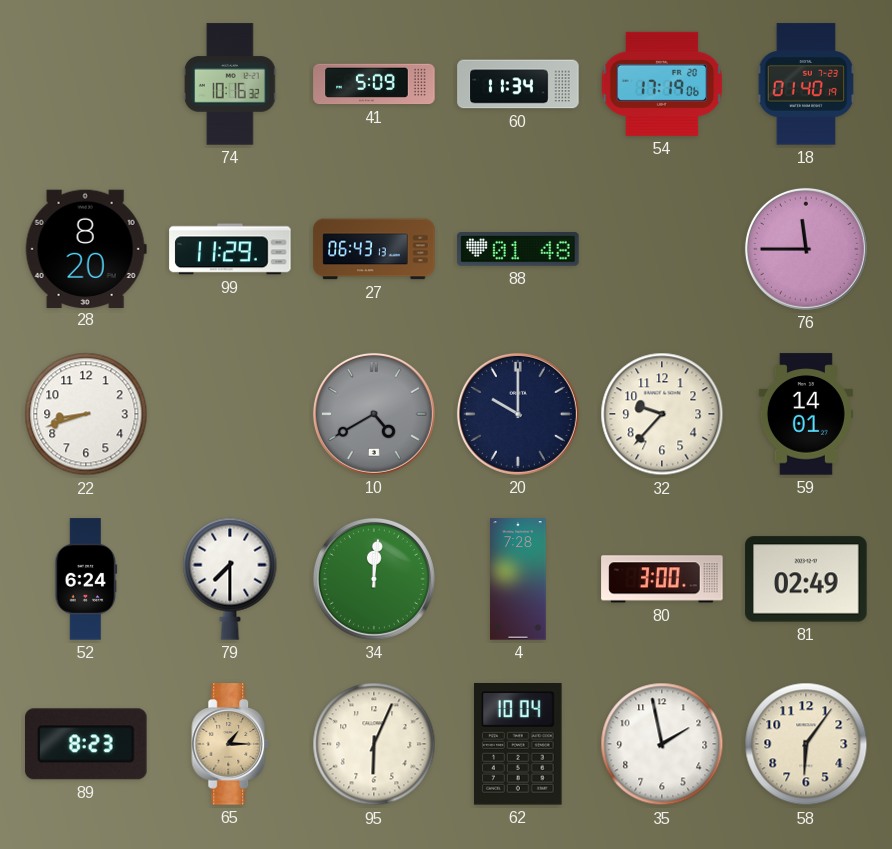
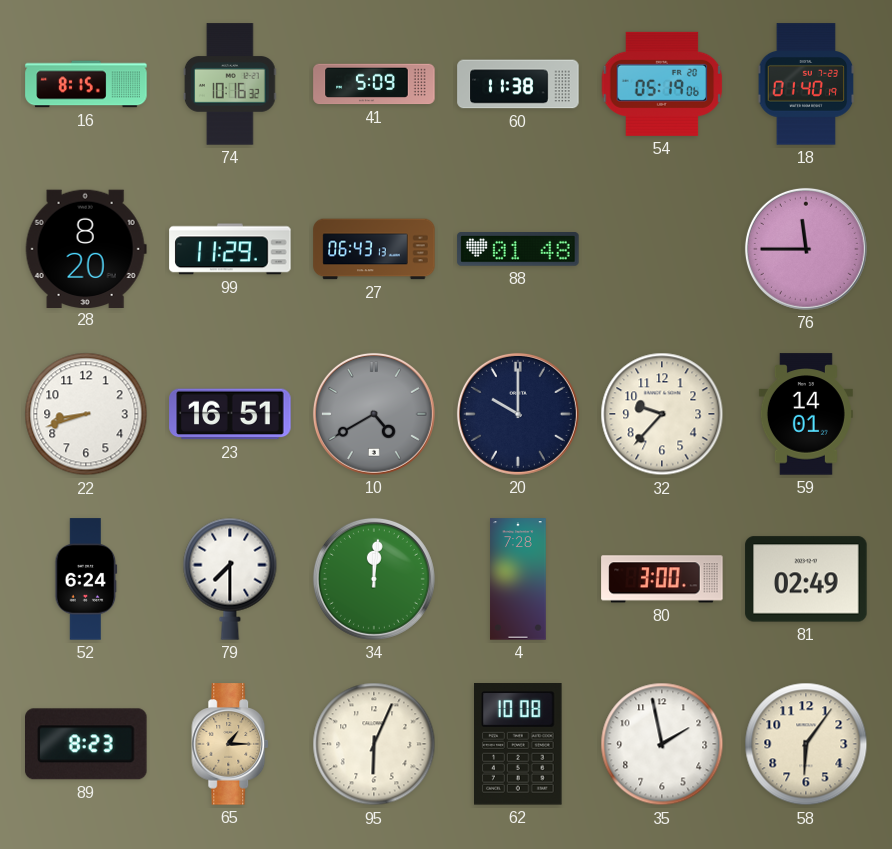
16: none -> 8:15 (86, 84)
60: 11:34 -> 11:38 (518, 84)
54: 17:19 -> 05:19 (662, 84)
23: none -> 16:51 (230, 414)
62: 10:04 -> 10:08 (519, 745)
